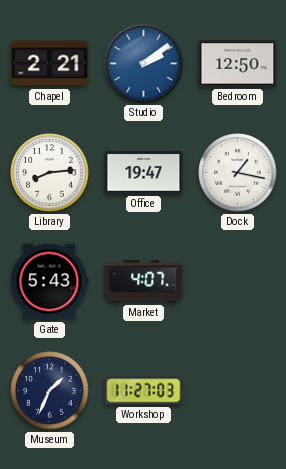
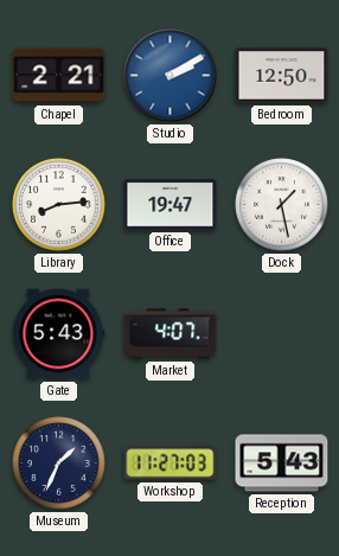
Studio: 2:09 -> 2:10 (171, 76)
Dock: 1:17 -> 1:28 (282, 205)
Reception: none -> 5:43 (282, 464)
